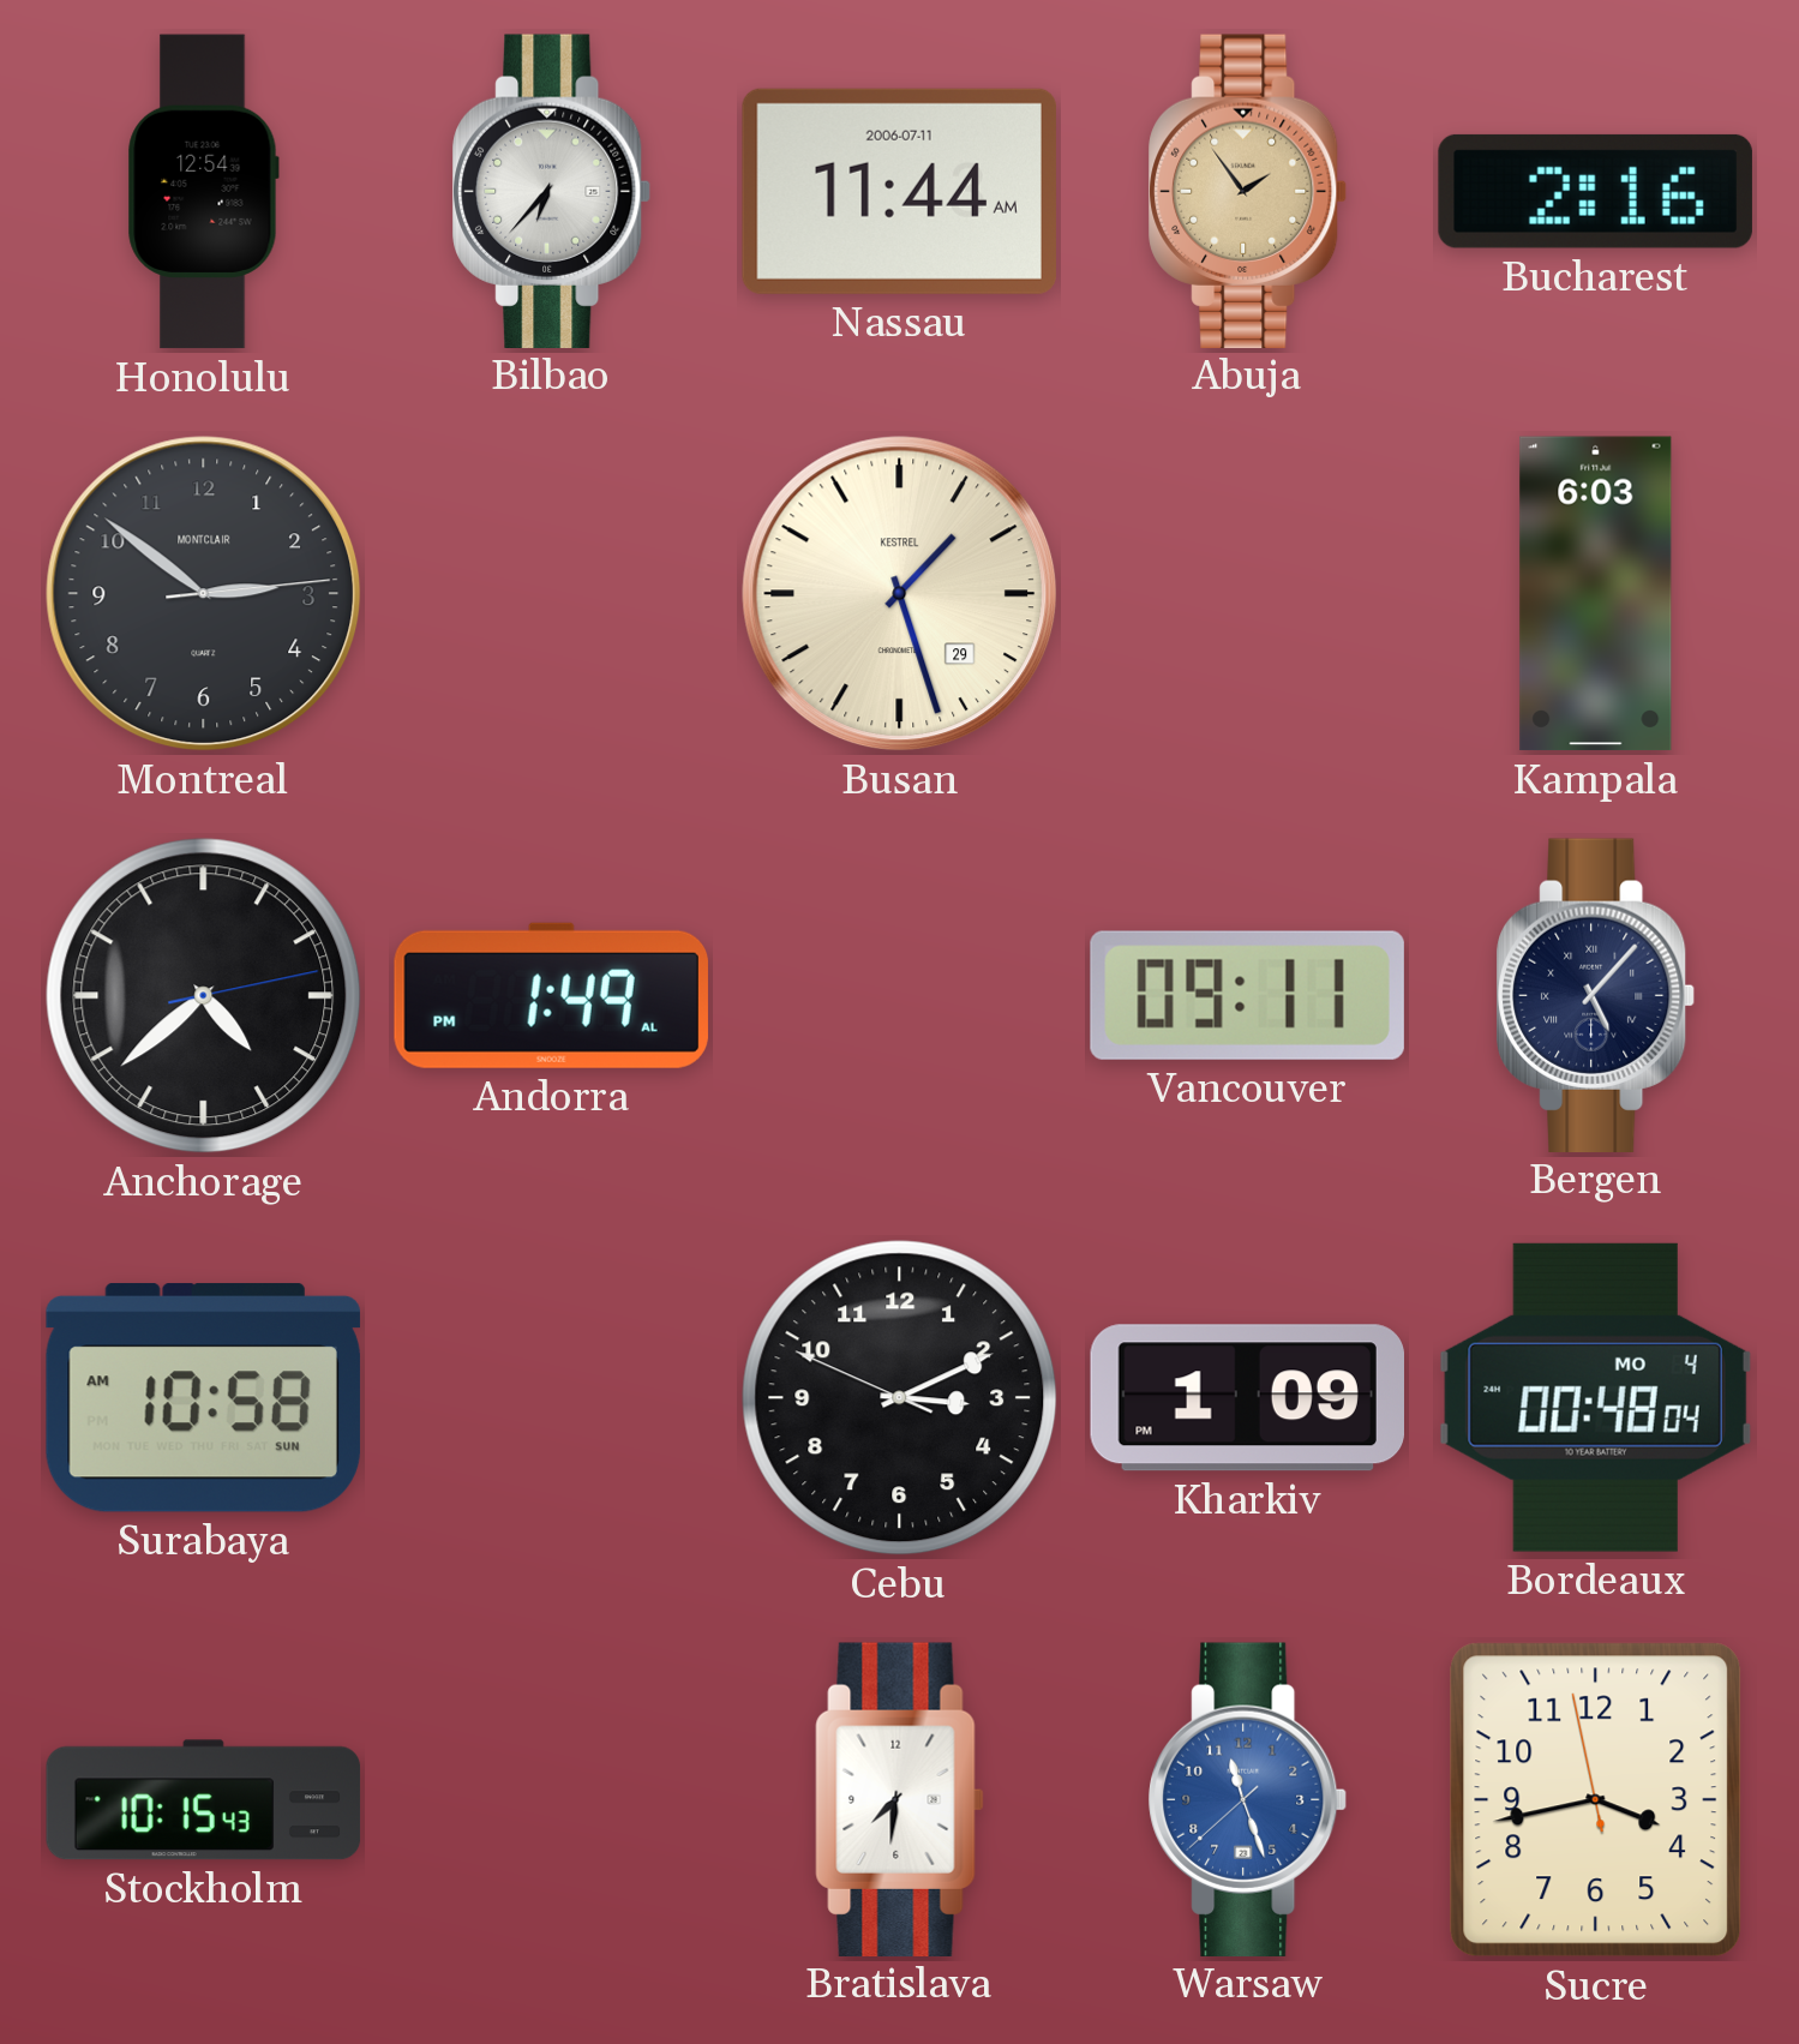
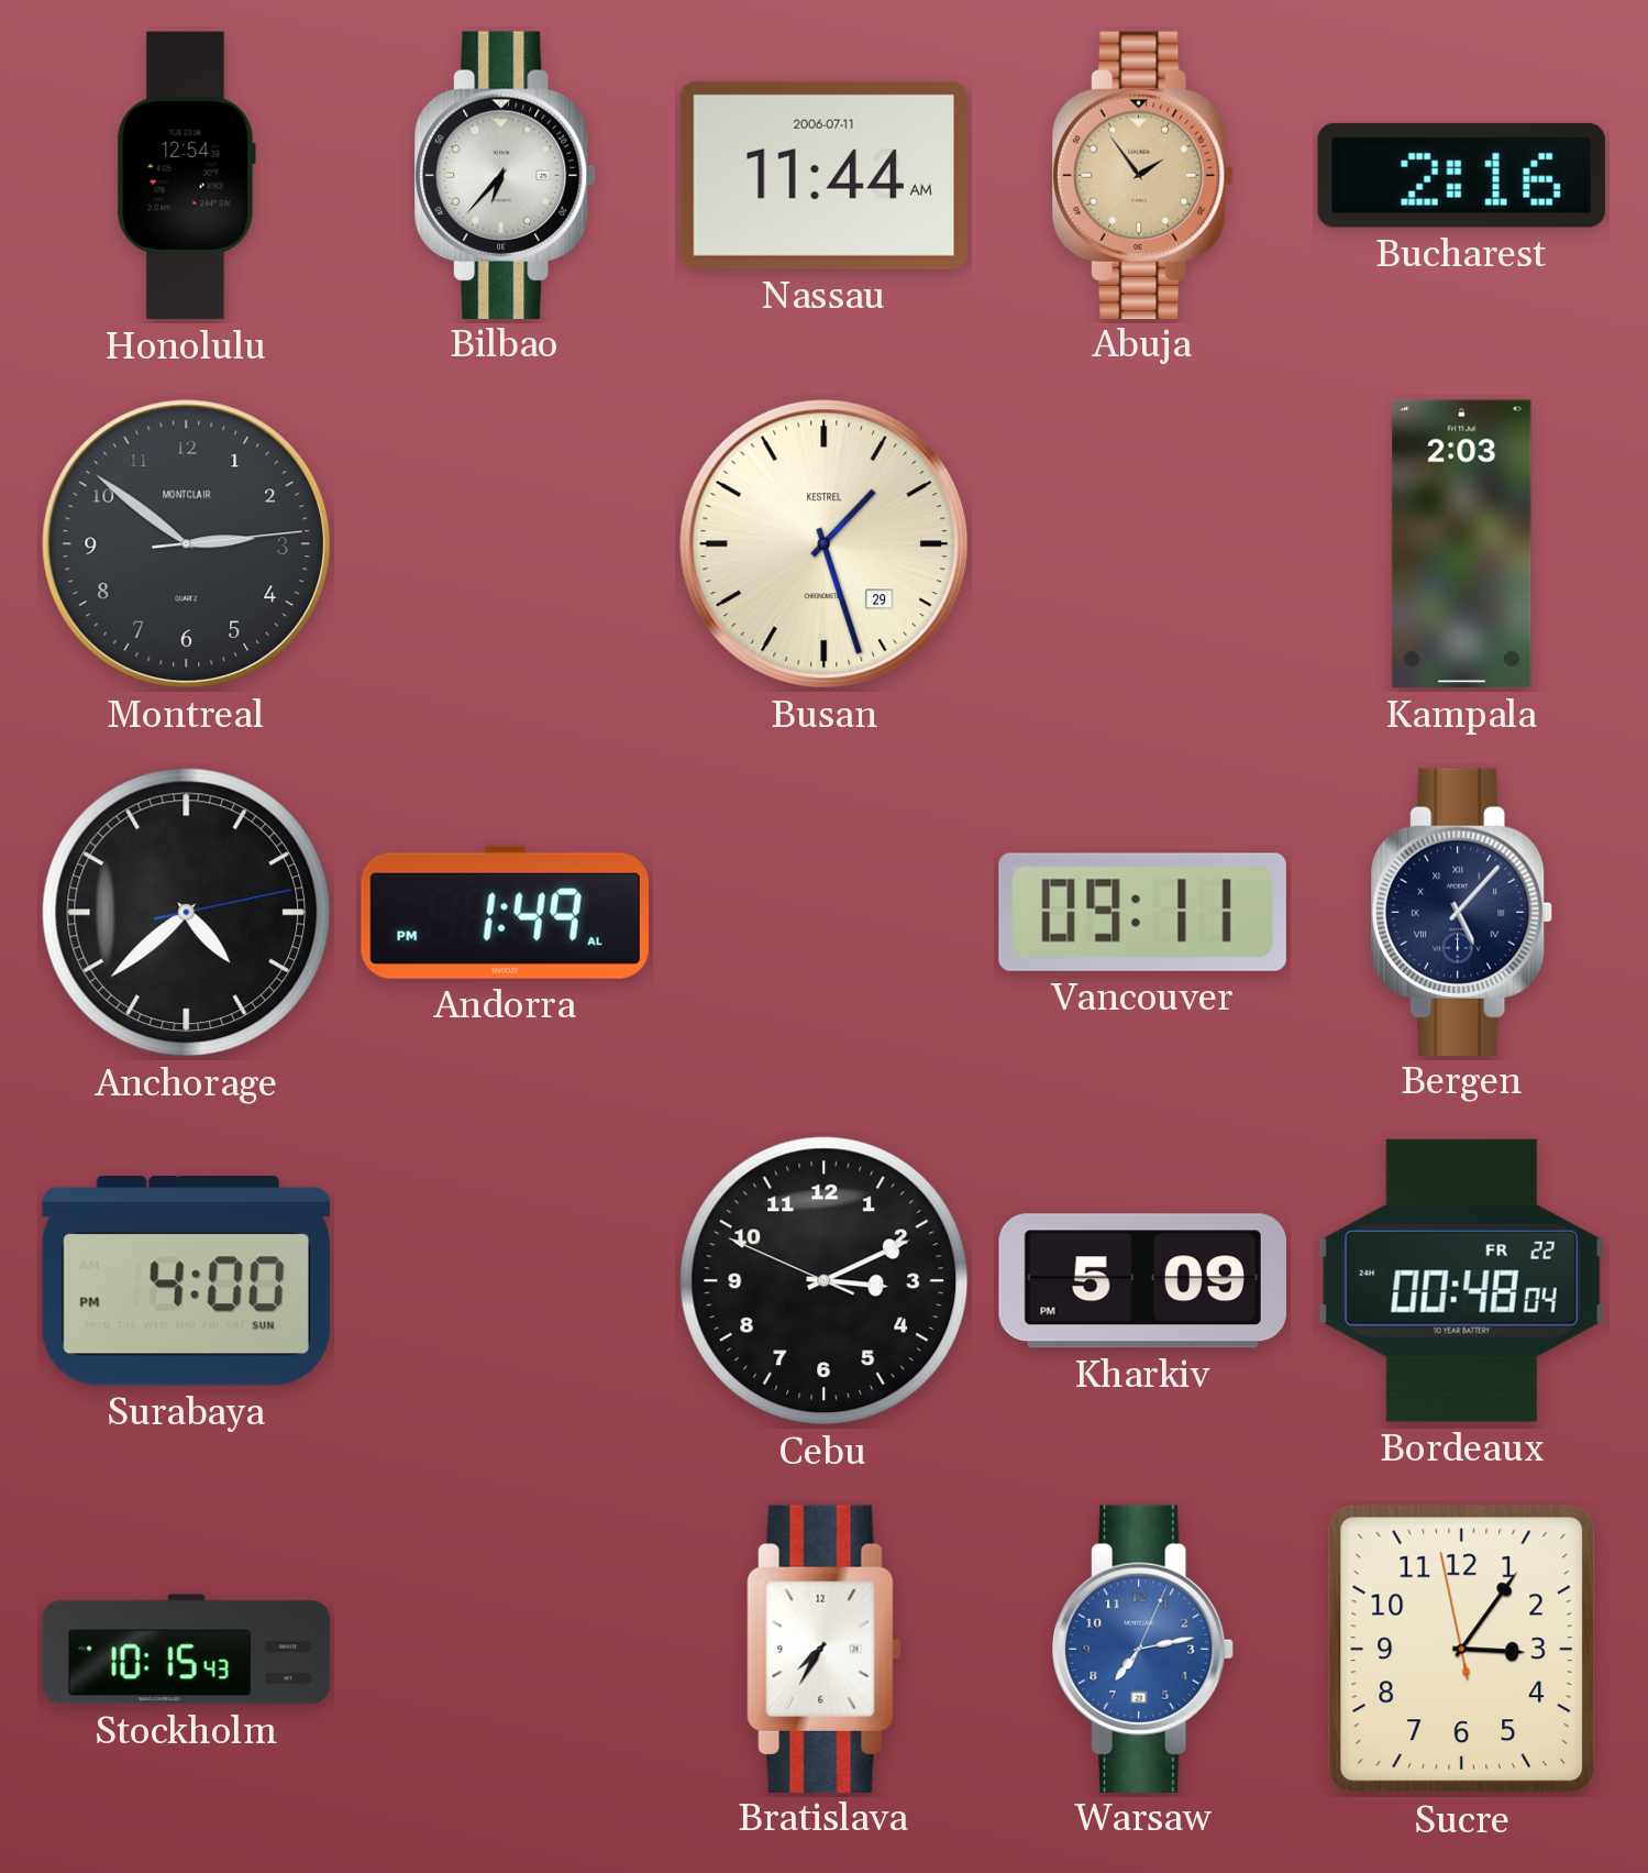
Kampala: 6:03 -> 2:03 (1462, 544)
Surabaya: 10:58 -> 4:00 (186, 1281)
Kharkiv: 1:09 -> 5:09 (1142, 1281)
Bordeaux date: MO 4 -> FR 22 (1461, 1280)
Bratislava: 7:31 -> 7:35 (825, 1649)
Warsaw: 11:26 -> 7:13 (1143, 1649)
Sucre: 3:42 -> 3:05 (1462, 1650)
